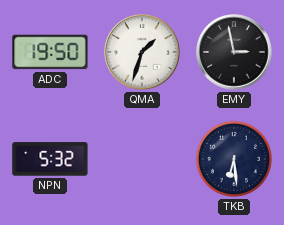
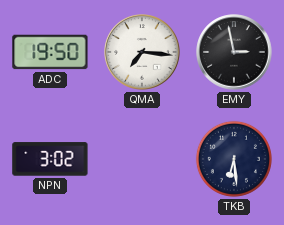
QMA: 1:33 -> 7:16 (142, 52)
NPN: 5:32 -> 3:02 (50, 159)
